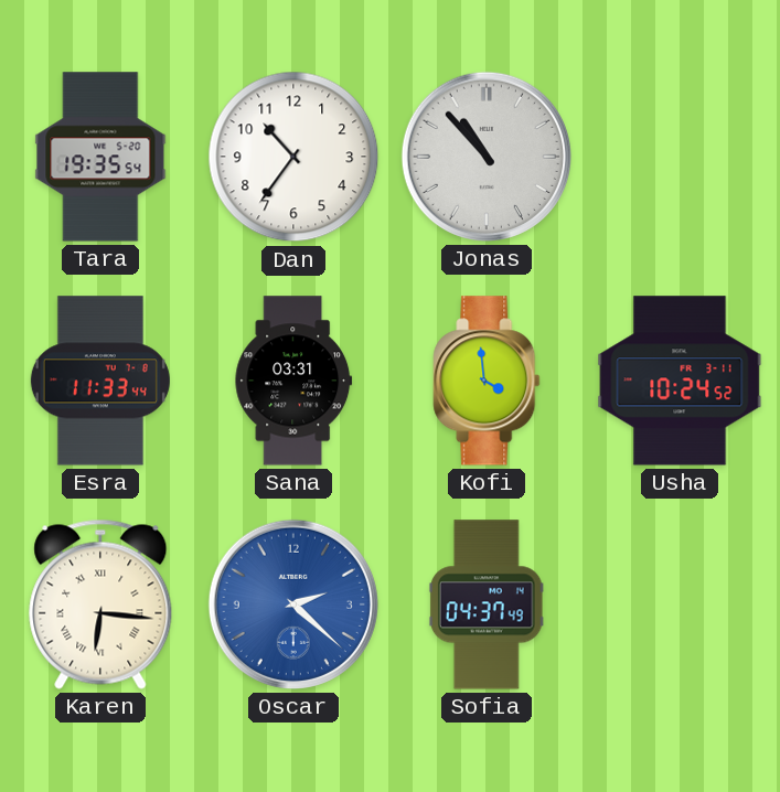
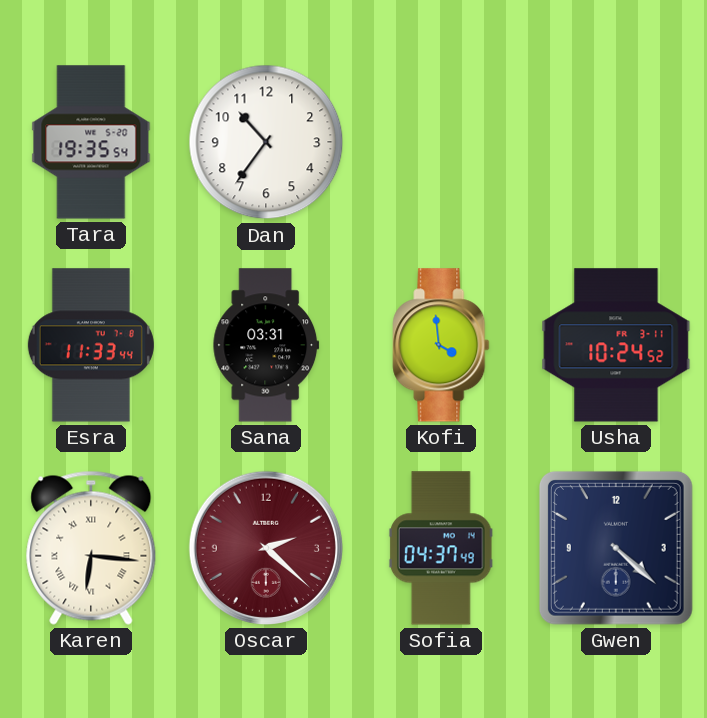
Jonas: 10:53 -> none (487, 157)
Oscar dial: blue -> burgundy (266, 548)
Gwen: none -> 4:22 (616, 548)
